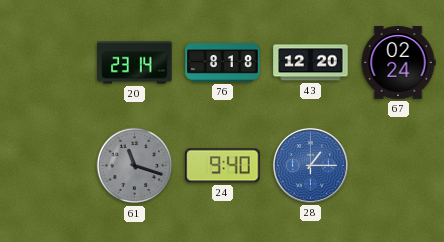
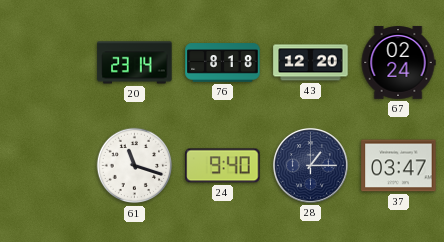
61 dial: grey -> white (135, 166)
28 dial: blue -> navy (310, 165)
37: none -> 03:47 (399, 166)
